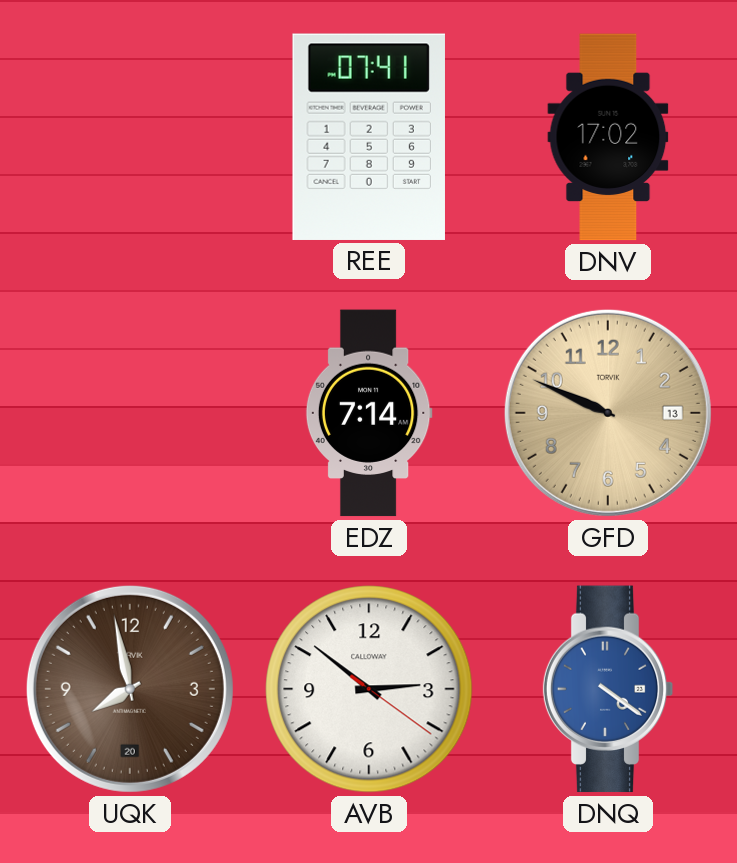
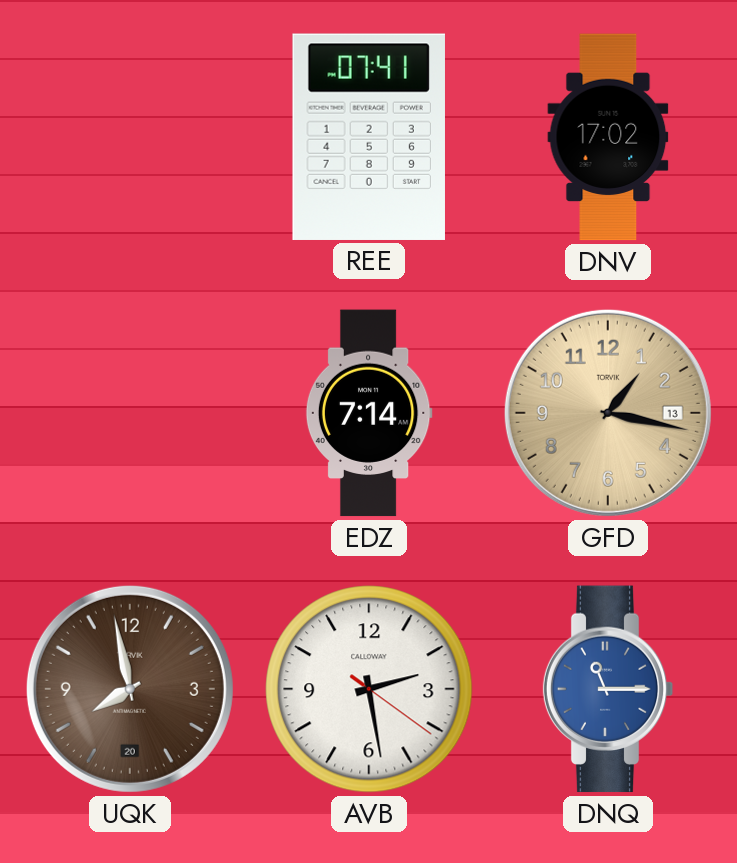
GFD: 9:49 -> 1:17 (608, 413)
AVB: 2:51 -> 2:28 (369, 689)
DNQ: 4:21 -> 11:15 (608, 689)
